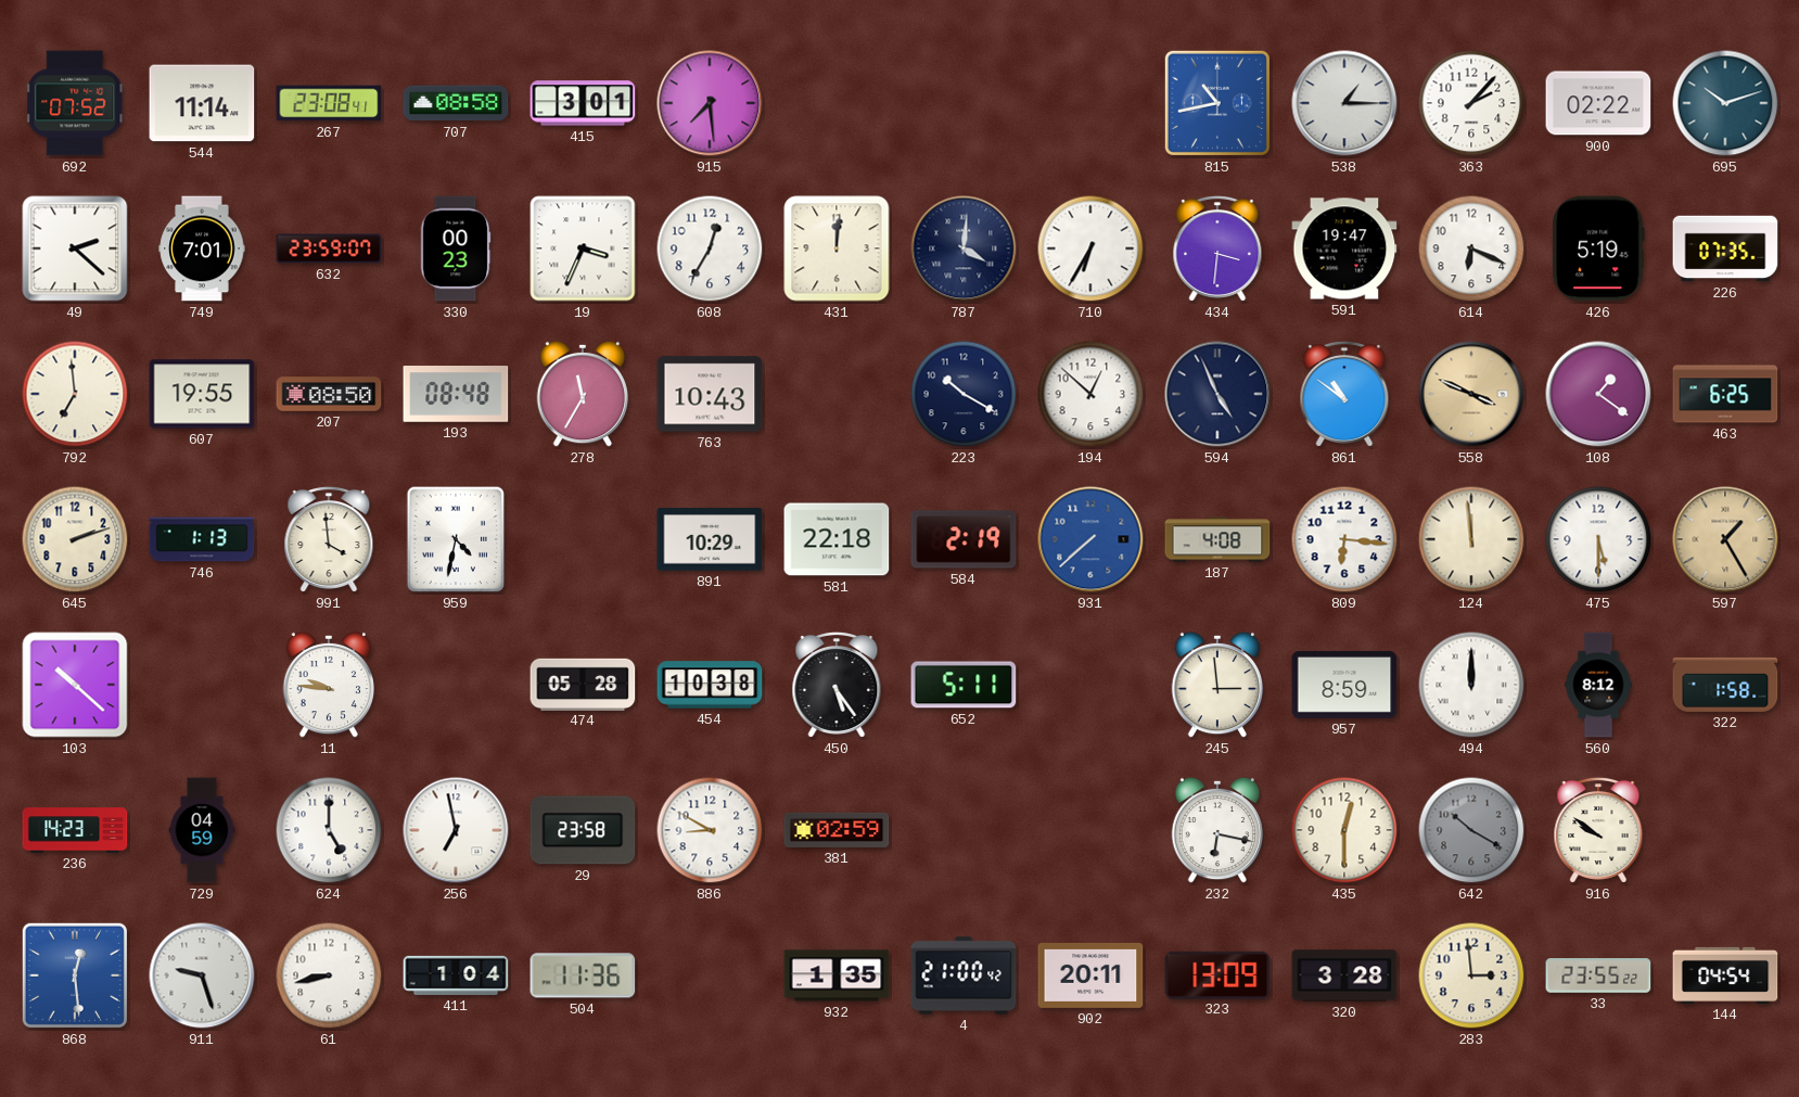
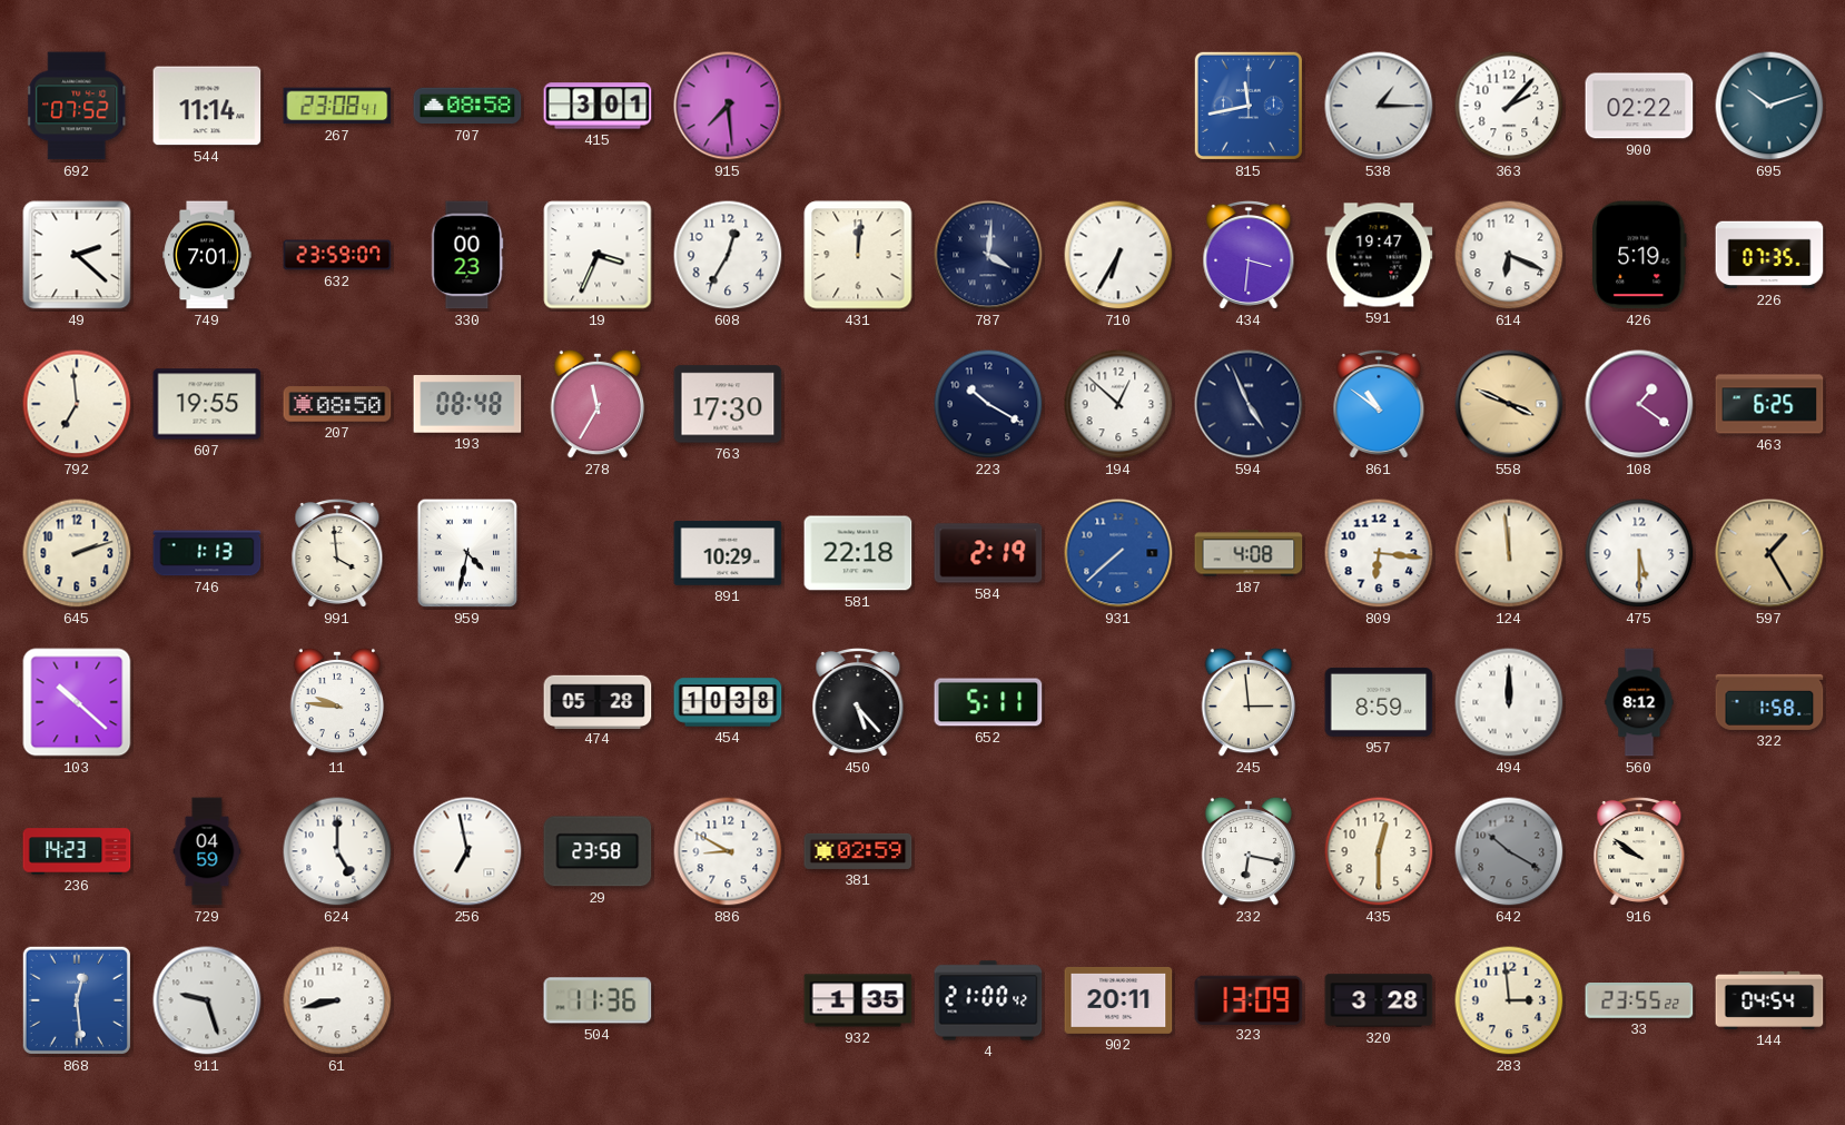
815: 10:43 -> 11:43 (1249, 106)
763: 10:43 -> 17:30 (728, 404)
450: 5:24 -> 5:23 (858, 702)
411: 1:04 -> none (456, 975)
